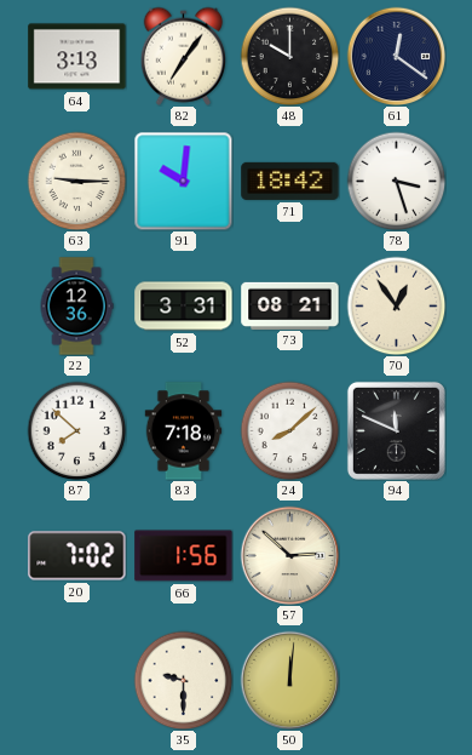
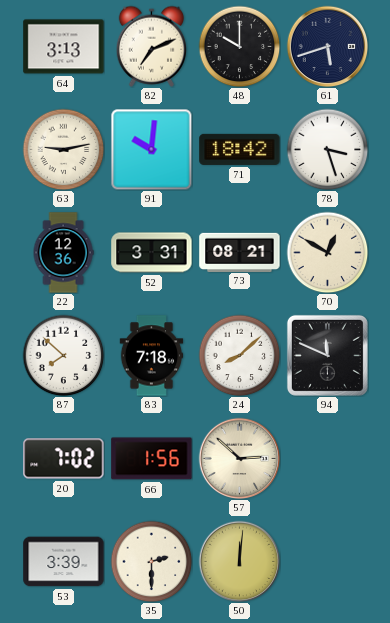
82: 7:06 -> 7:11 (152, 46)
61: 12:21 -> 5:42 (327, 46)
63: 9:15 -> 9:13 (63, 149)
70: 12:54 -> 12:50 (327, 252)
53: none -> 3:39 (64, 562)
35: 9:30 -> 2:30 (151, 561)
